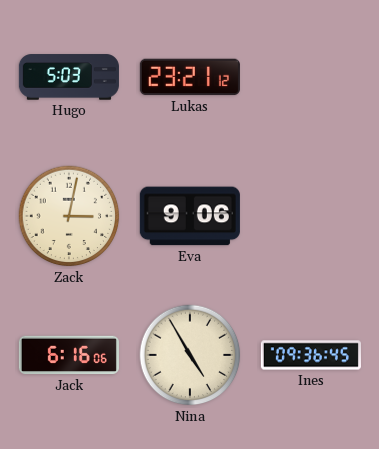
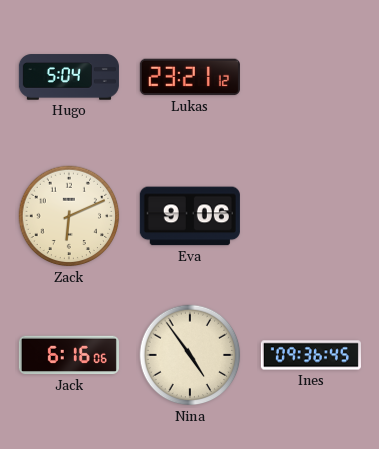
Hugo: 5:03 -> 5:04 (69, 77)
Zack: 3:02 -> 6:11 (69, 216)
Nina: 4:55 -> 4:54 (190, 355)
